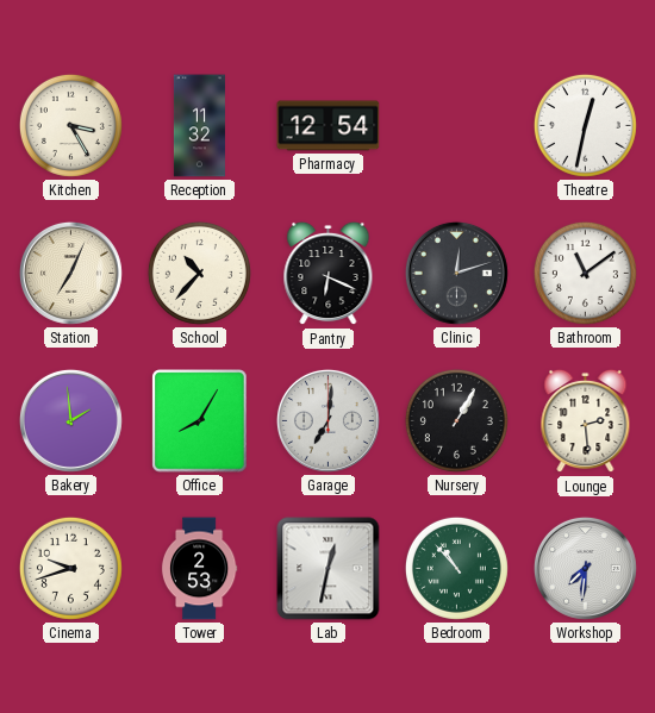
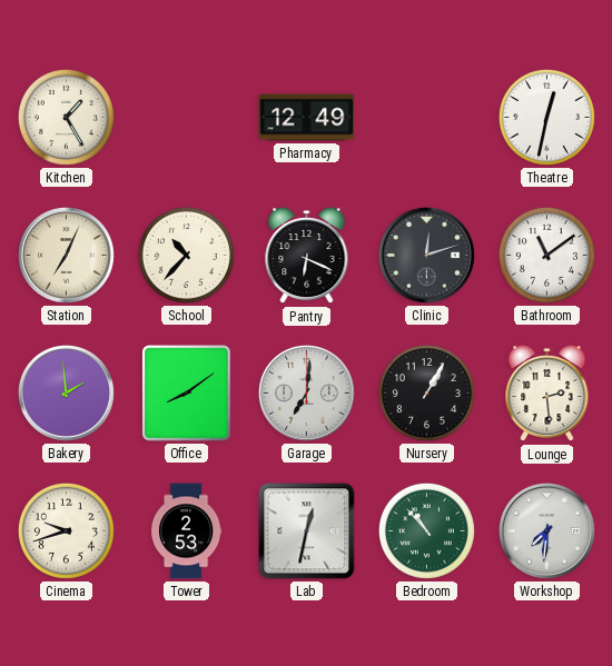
Kitchen: 3:25 -> 1:25 (66, 117)
Reception: 11:32 -> none (199, 126)
Pharmacy: 12:54 -> 12:49 (307, 118)
Office: 8:05 -> 8:09 (187, 394)
